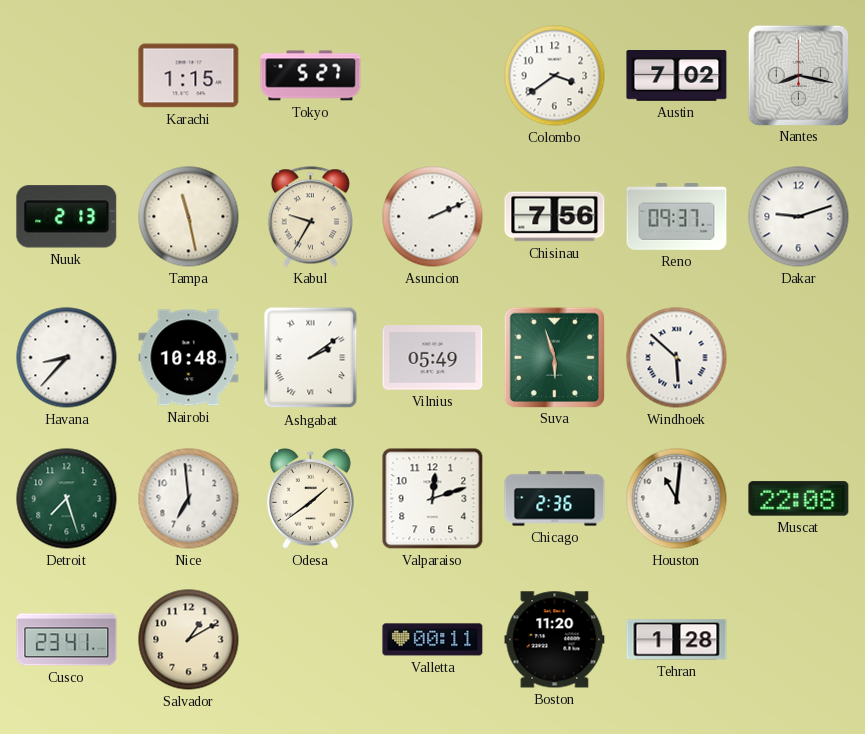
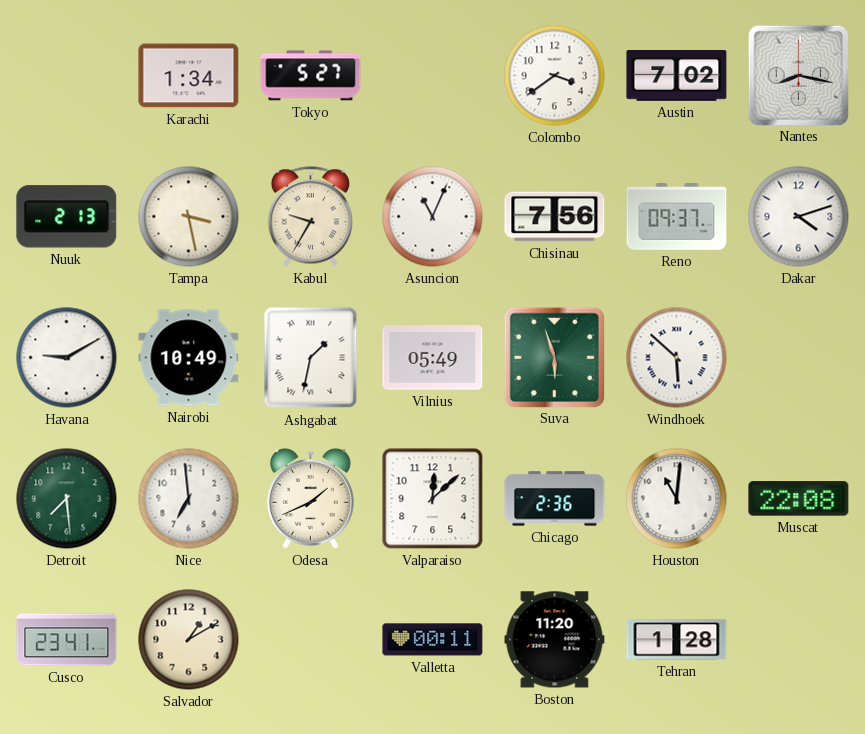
Karachi: 1:15 -> 1:34 (189, 76)
Tampa: 11:28 -> 3:28 (189, 217)
Asuncion: 2:11 -> 11:04 (433, 217)
Dakar: 9:12 -> 4:12 (799, 217)
Havana: 8:37 -> 9:10 (67, 358)
Nairobi: 10:48 -> 10:49 (189, 358)
Ashgabat: 2:09 -> 1:32 (311, 358)
Detroit: 7:27 -> 7:29 (67, 499)
Odesa: 1:39 -> 1:41 (310, 498)
Valparaiso: 12:12 -> 12:08 (433, 499)
